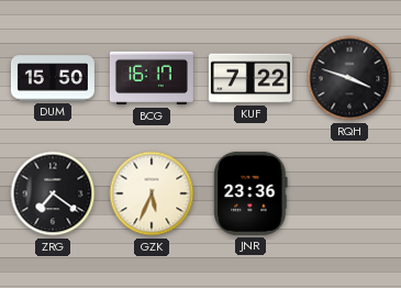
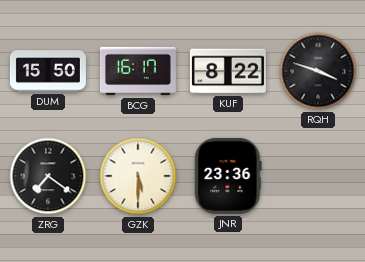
KUF: 7:22 -> 8:22 (228, 71)
GZK: 5:34 -> 5:30 (138, 176)
